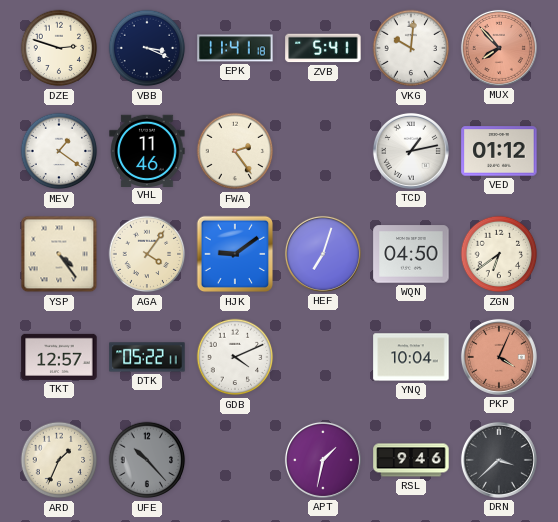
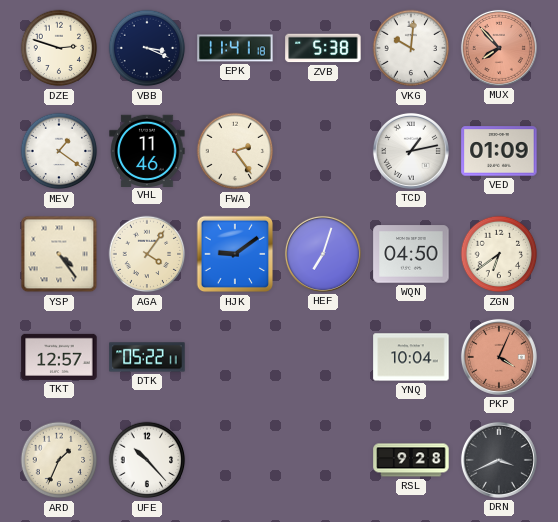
ZVB: 5:41 -> 5:38 (323, 48)
VED: 01:12 -> 01:09 (499, 151)
GDB: 4:11 -> none (235, 357)
UFE dial: grey -> white (147, 460)
APT: 1:32 -> none (323, 460)
RSL: 9:46 -> 9:28 (411, 460)
DRN: 3:38 -> 3:41 (499, 460)
